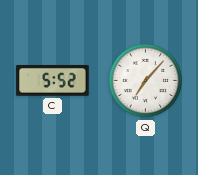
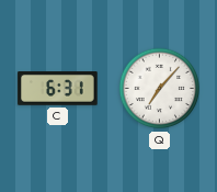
C: 5:52 -> 6:31 (58, 89)
